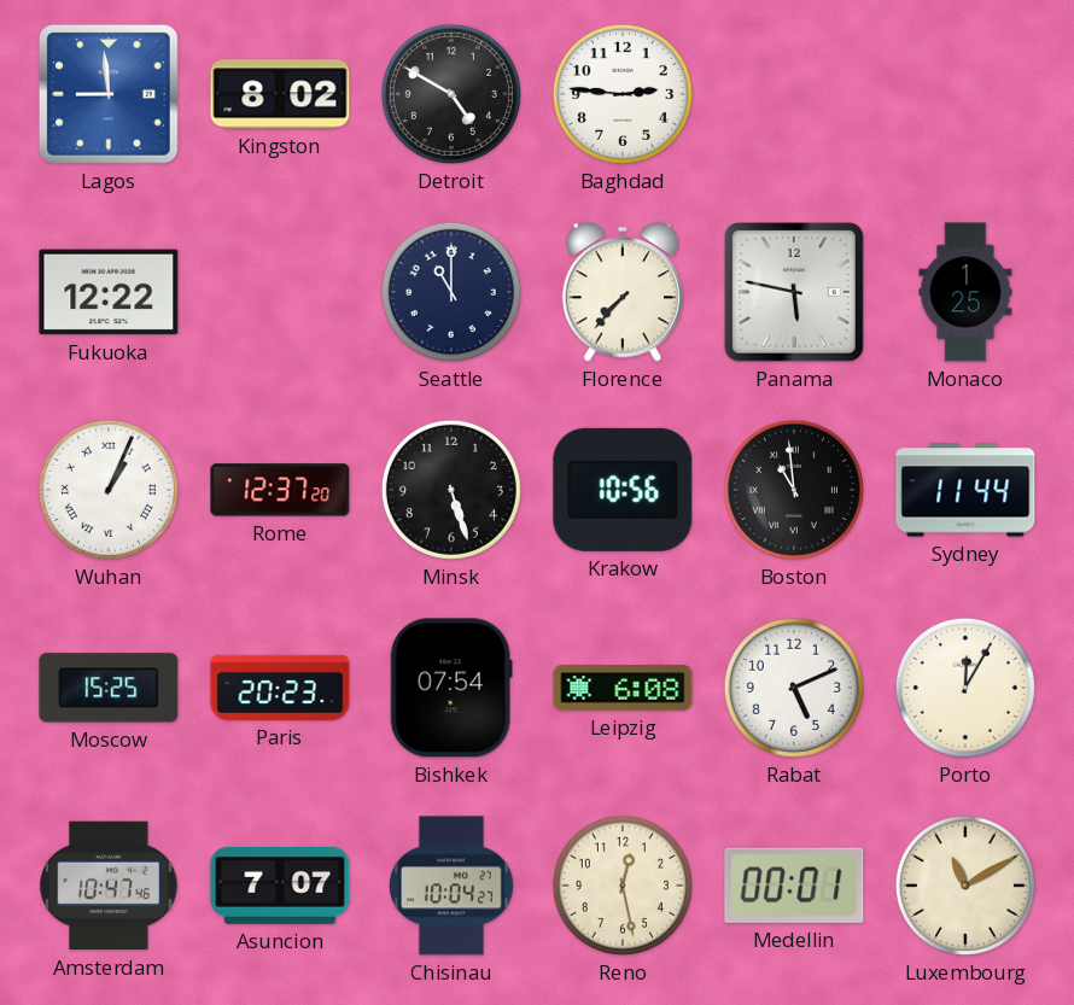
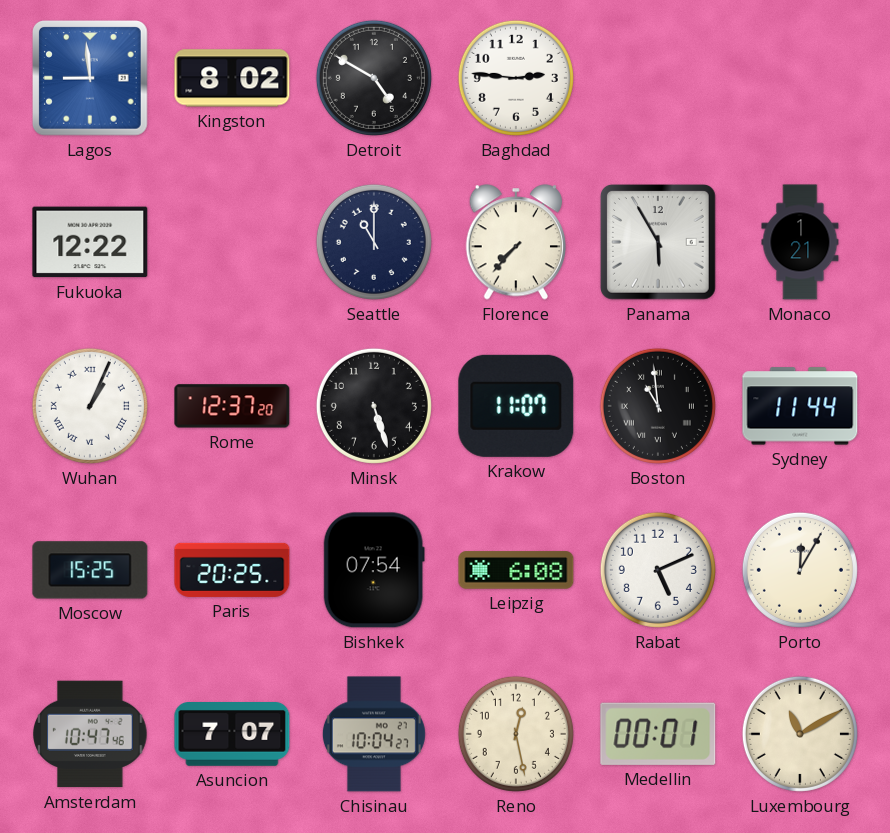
Panama: 5:47 -> 5:55 (659, 243)
Monaco: 1:25 -> 1:21 (800, 242)
Krakow: 10:56 -> 11:07 (516, 406)
Paris: 20:23 -> 20:25 (232, 570)
